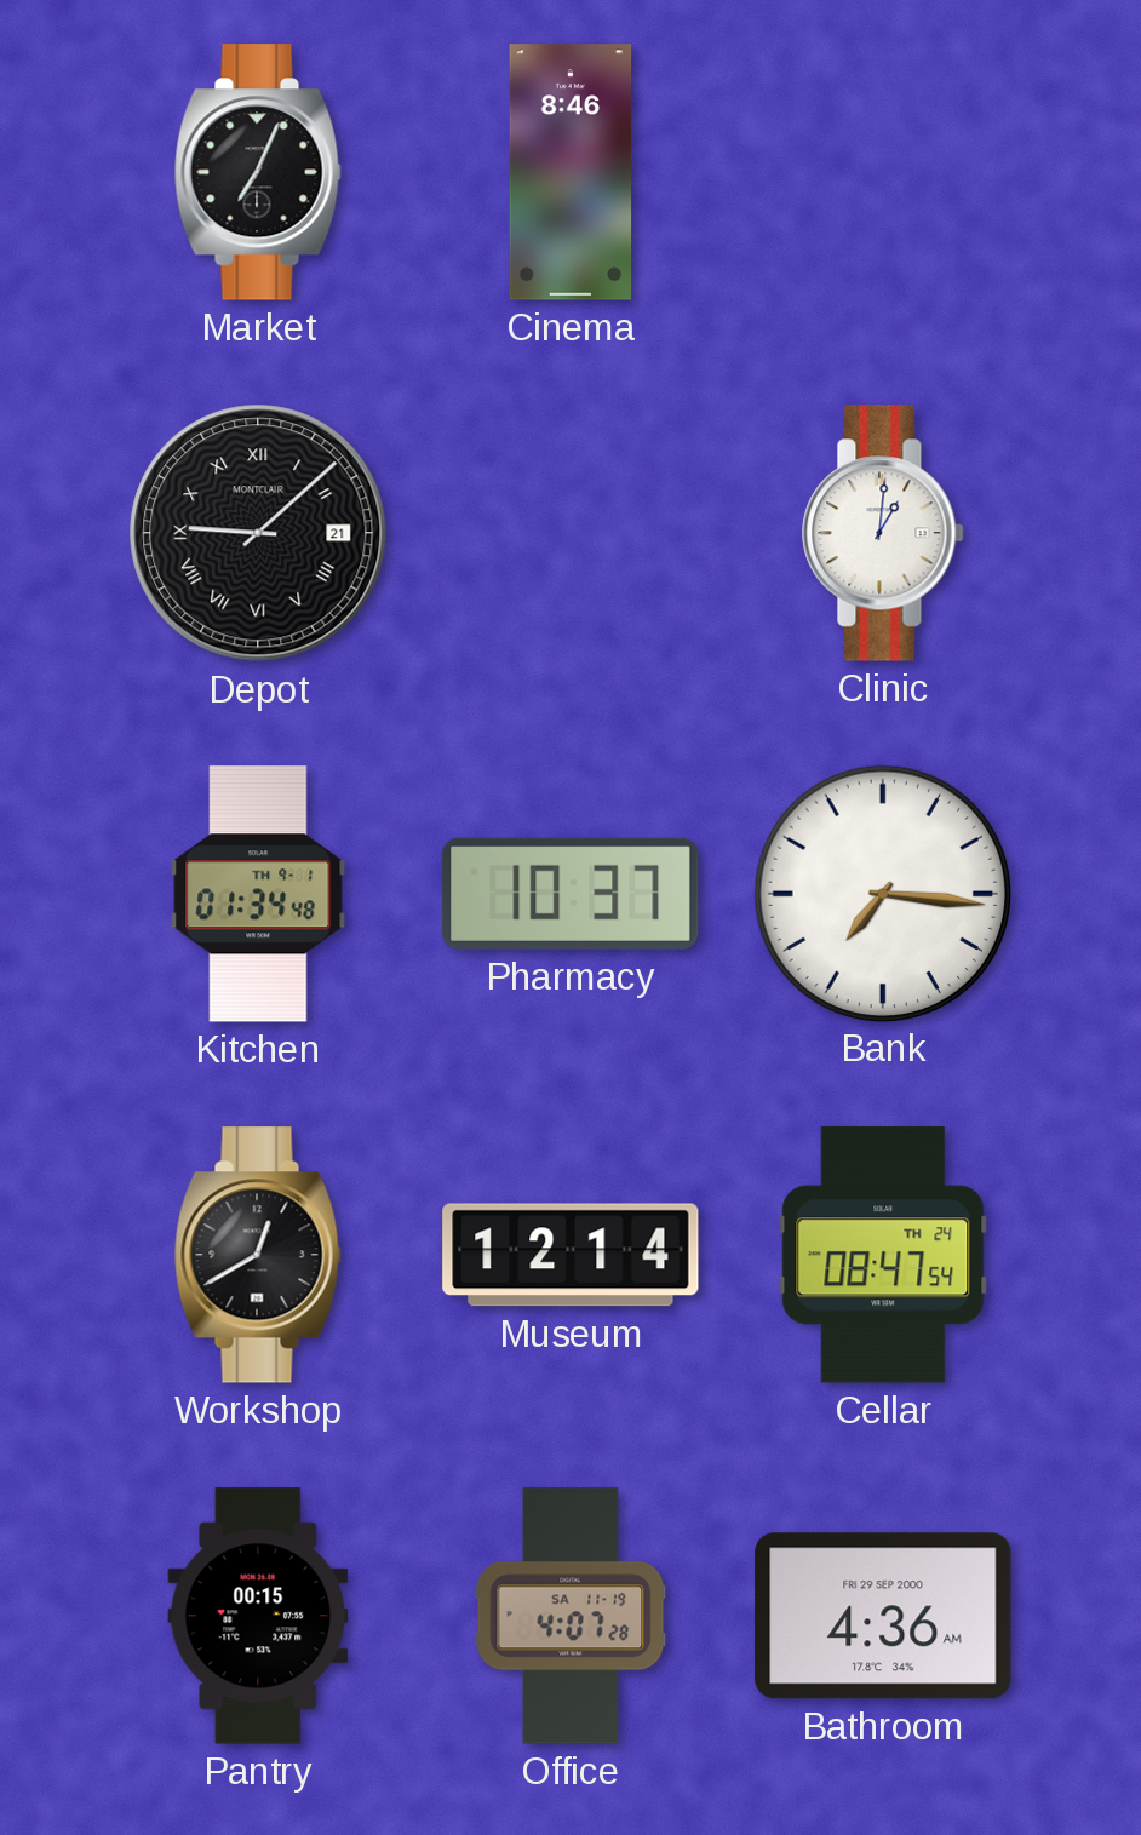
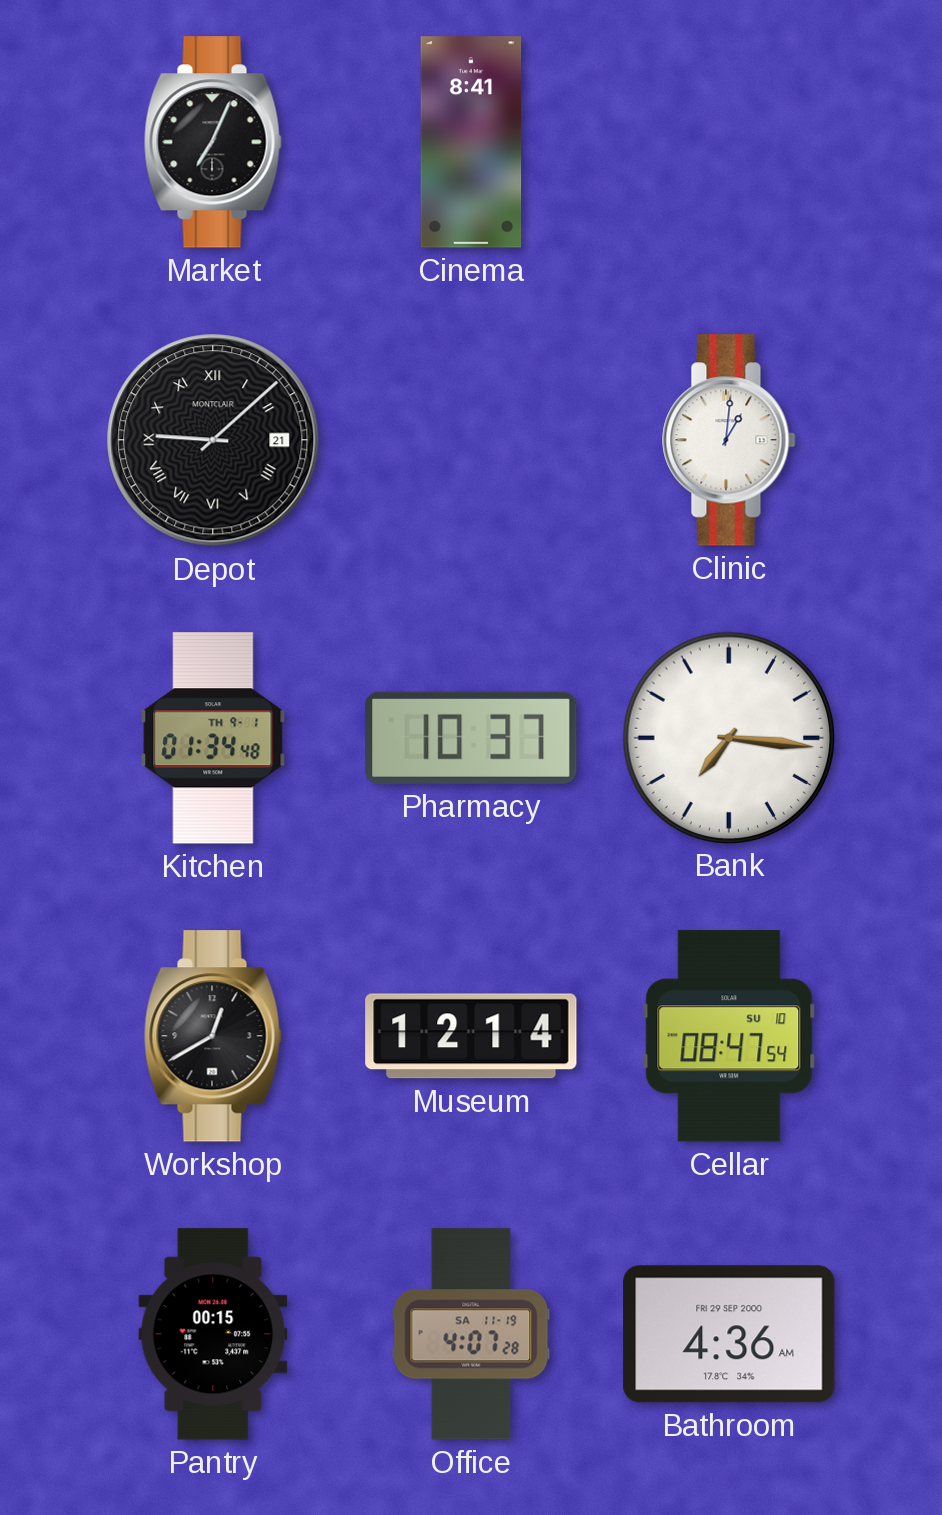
Cinema: 8:46 -> 8:41 (471, 142)
Cellar date: TH 24 -> SU 10 (729, 1036)
